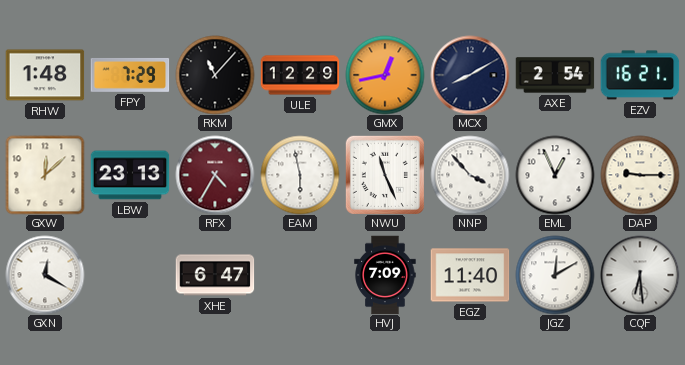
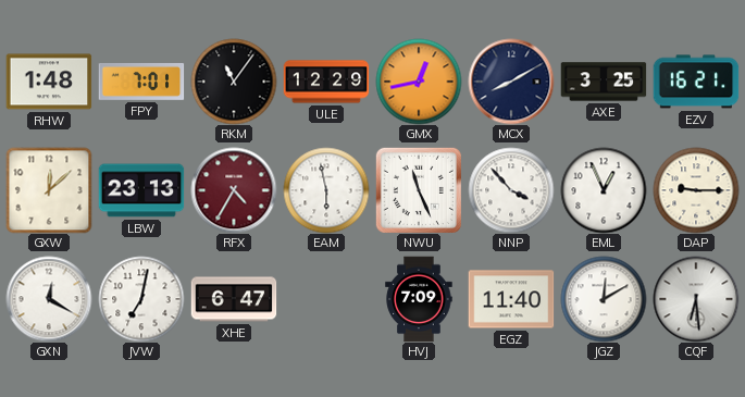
FPY: 7:29 -> 7:01 (141, 82)
RKM: 11:07 -> 11:06 (234, 82)
AXE: 2:54 -> 3:25 (604, 82)
JVW: none -> 7:02 (141, 299)
